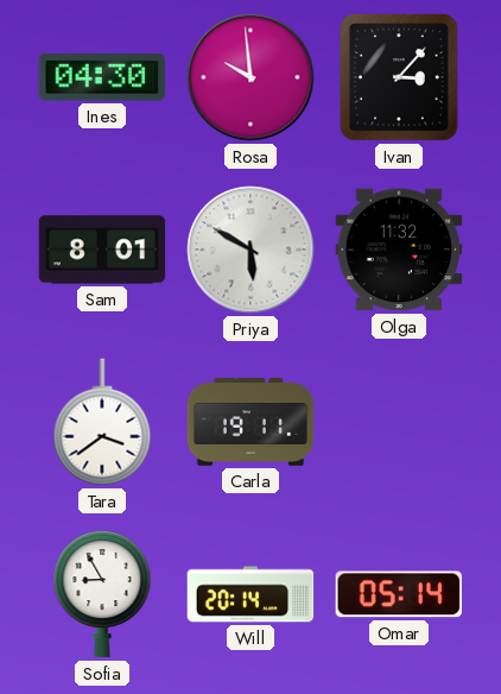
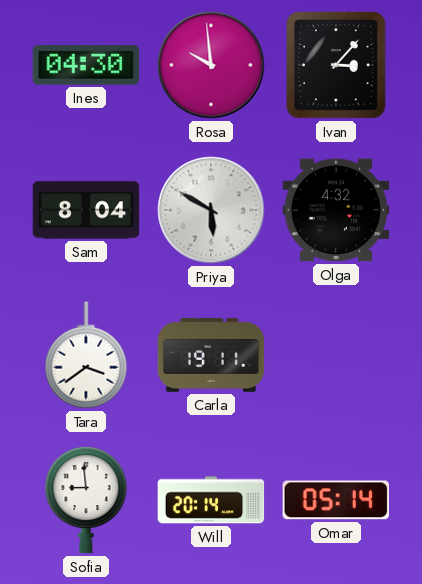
Sam: 8:01 -> 8:04 (86, 210)
Olga: 11:32 -> 4:32 (336, 210)
Sofia: 8:55 -> 8:59 (86, 500)
